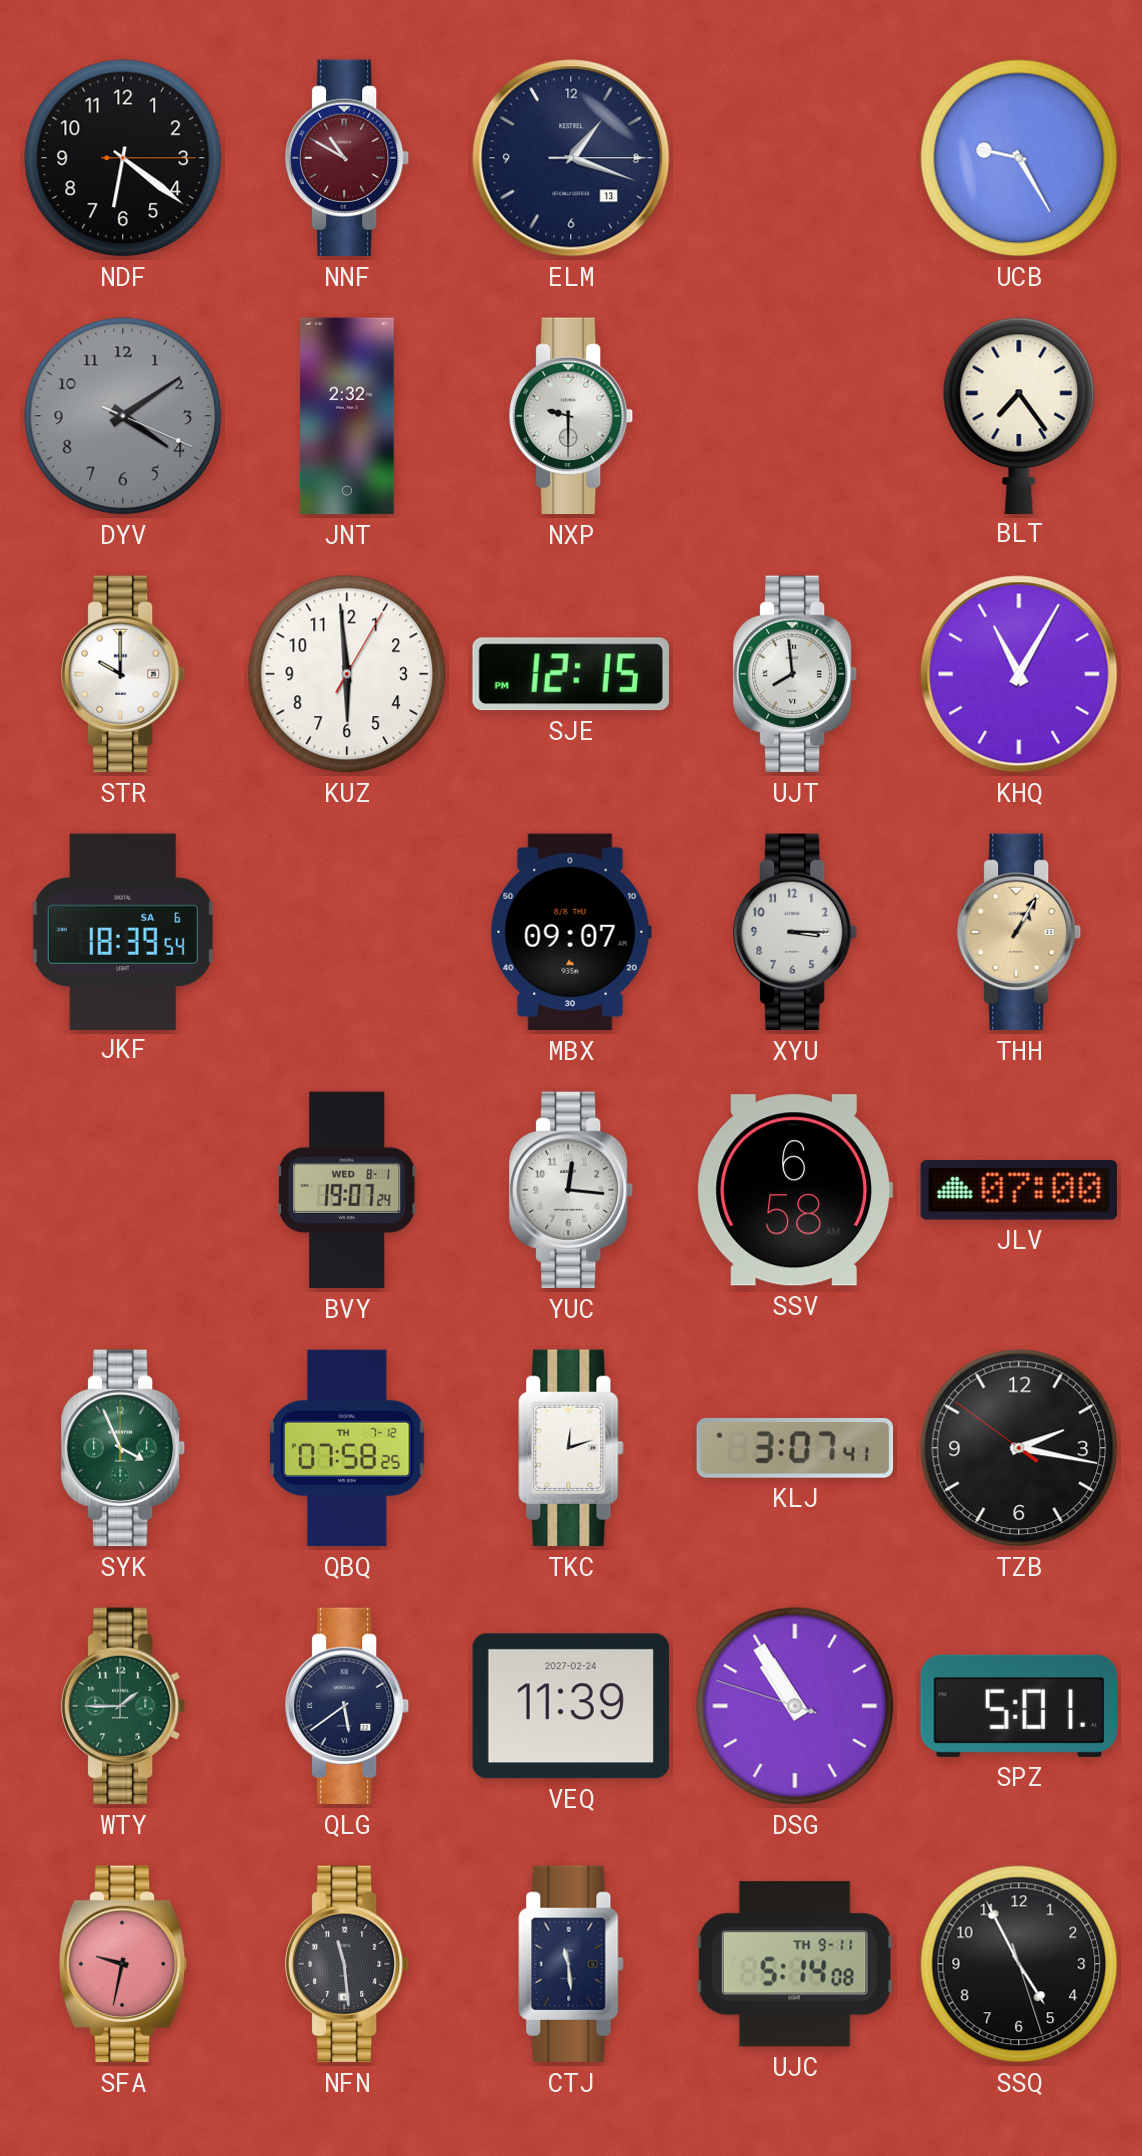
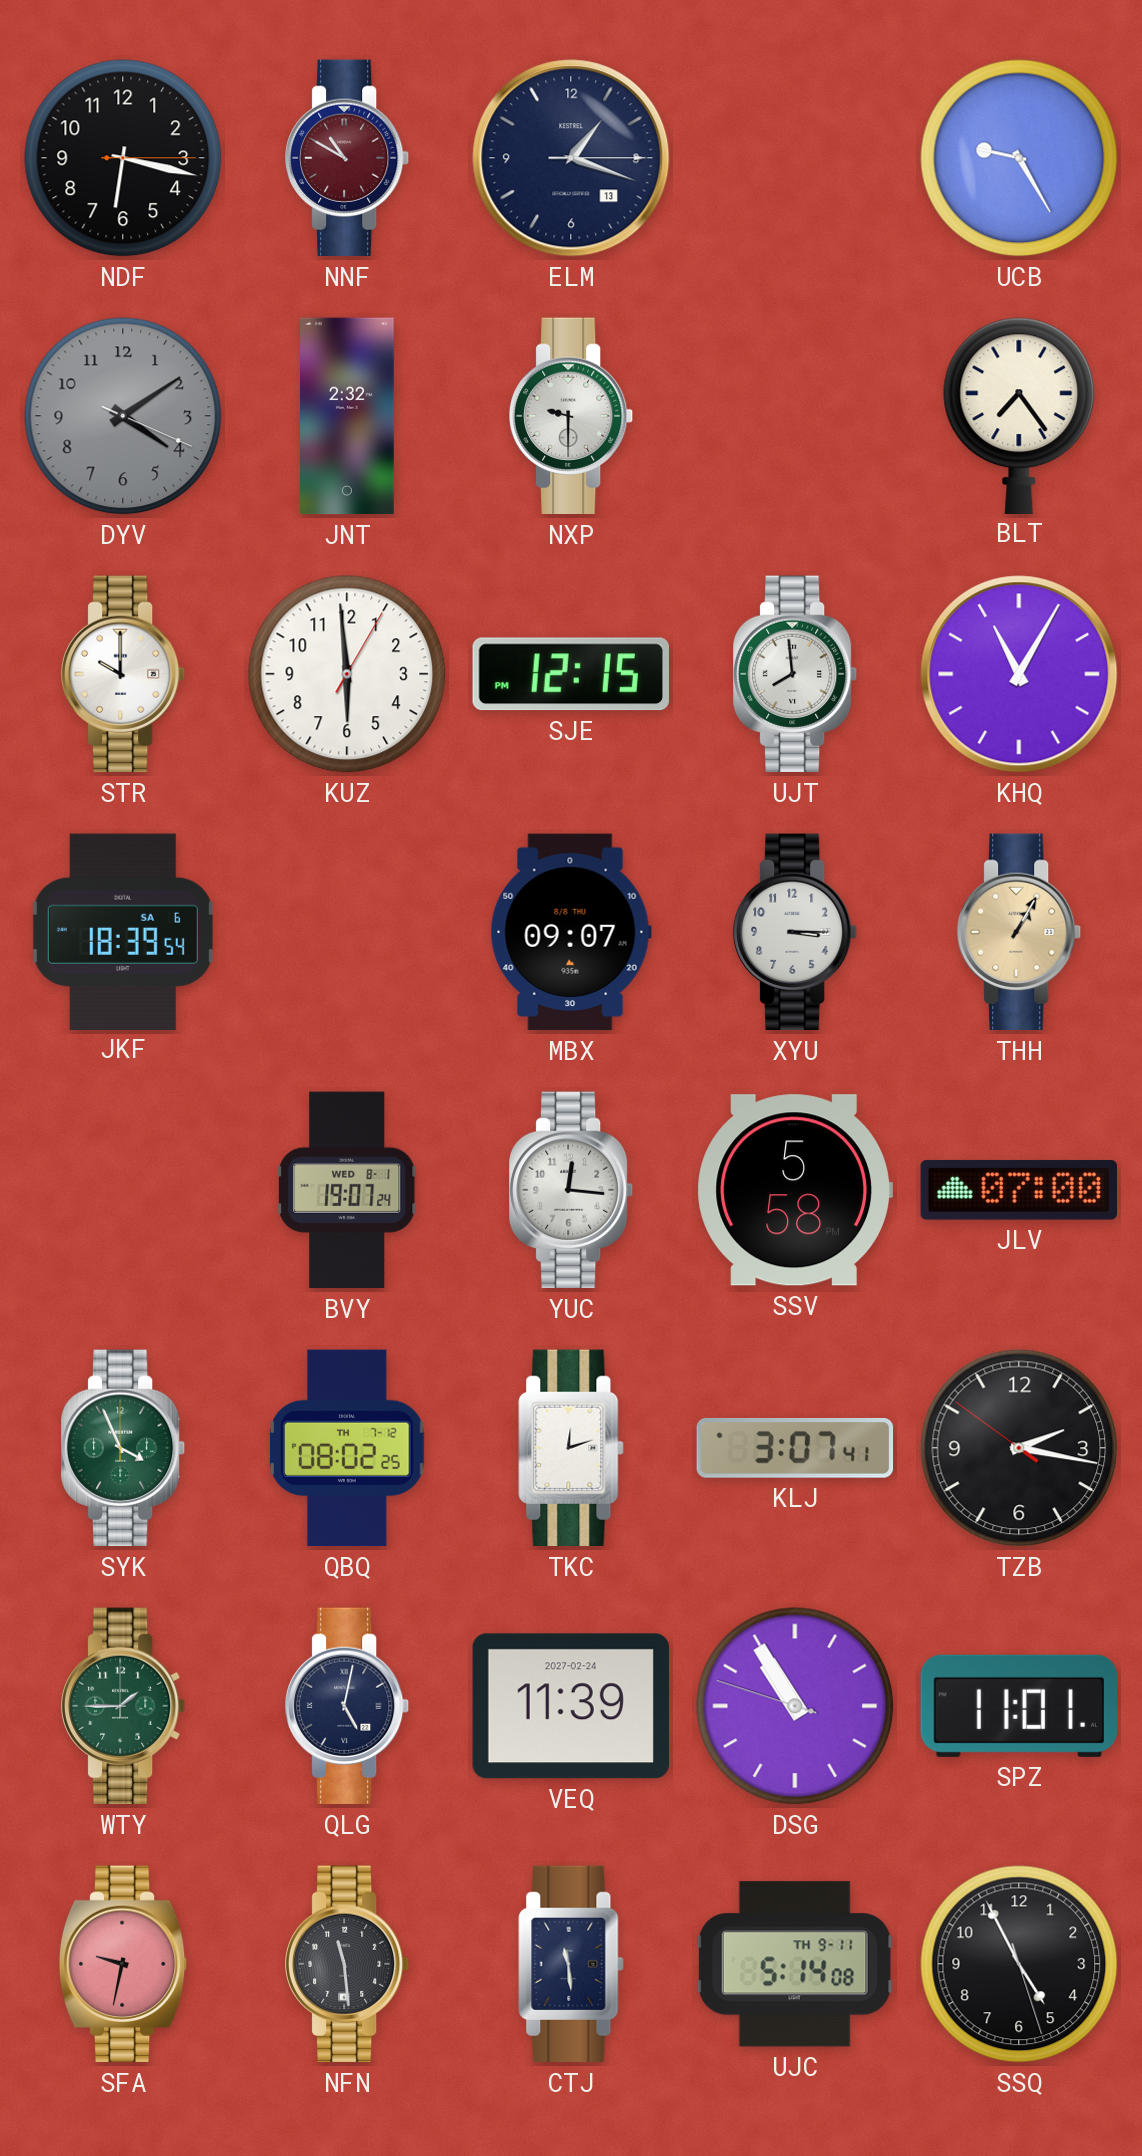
NDF: 6:21 -> 6:17 (123, 158)
SSV: 6:58 -> 5:58 (795, 1190)
QBQ: 07:58 -> 08:02 (347, 1448)
QLG: 5:39 -> 5:02 (348, 1706)
SPZ: 5:01 -> 11:01 (1018, 1706)
